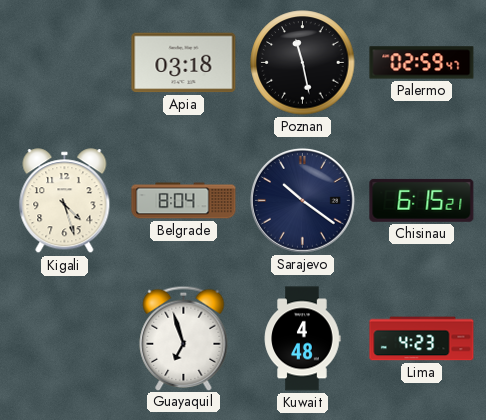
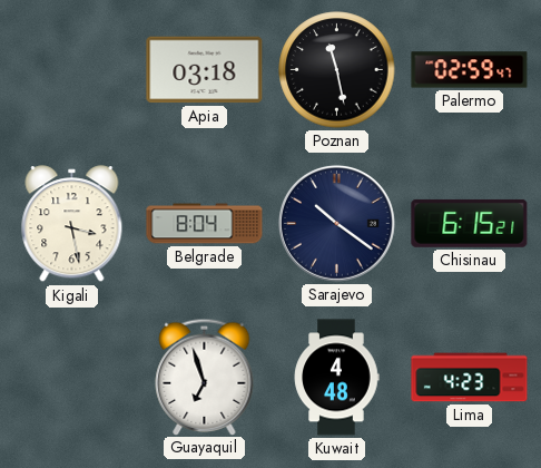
Kigali: 4:27 -> 3:28 (72, 224)
